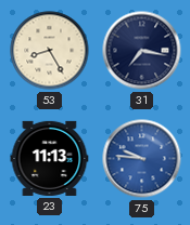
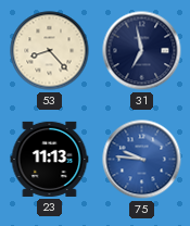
53: 8:25 -> 8:23 (50, 51)
31: 7:17 -> 6:58 (142, 51)
